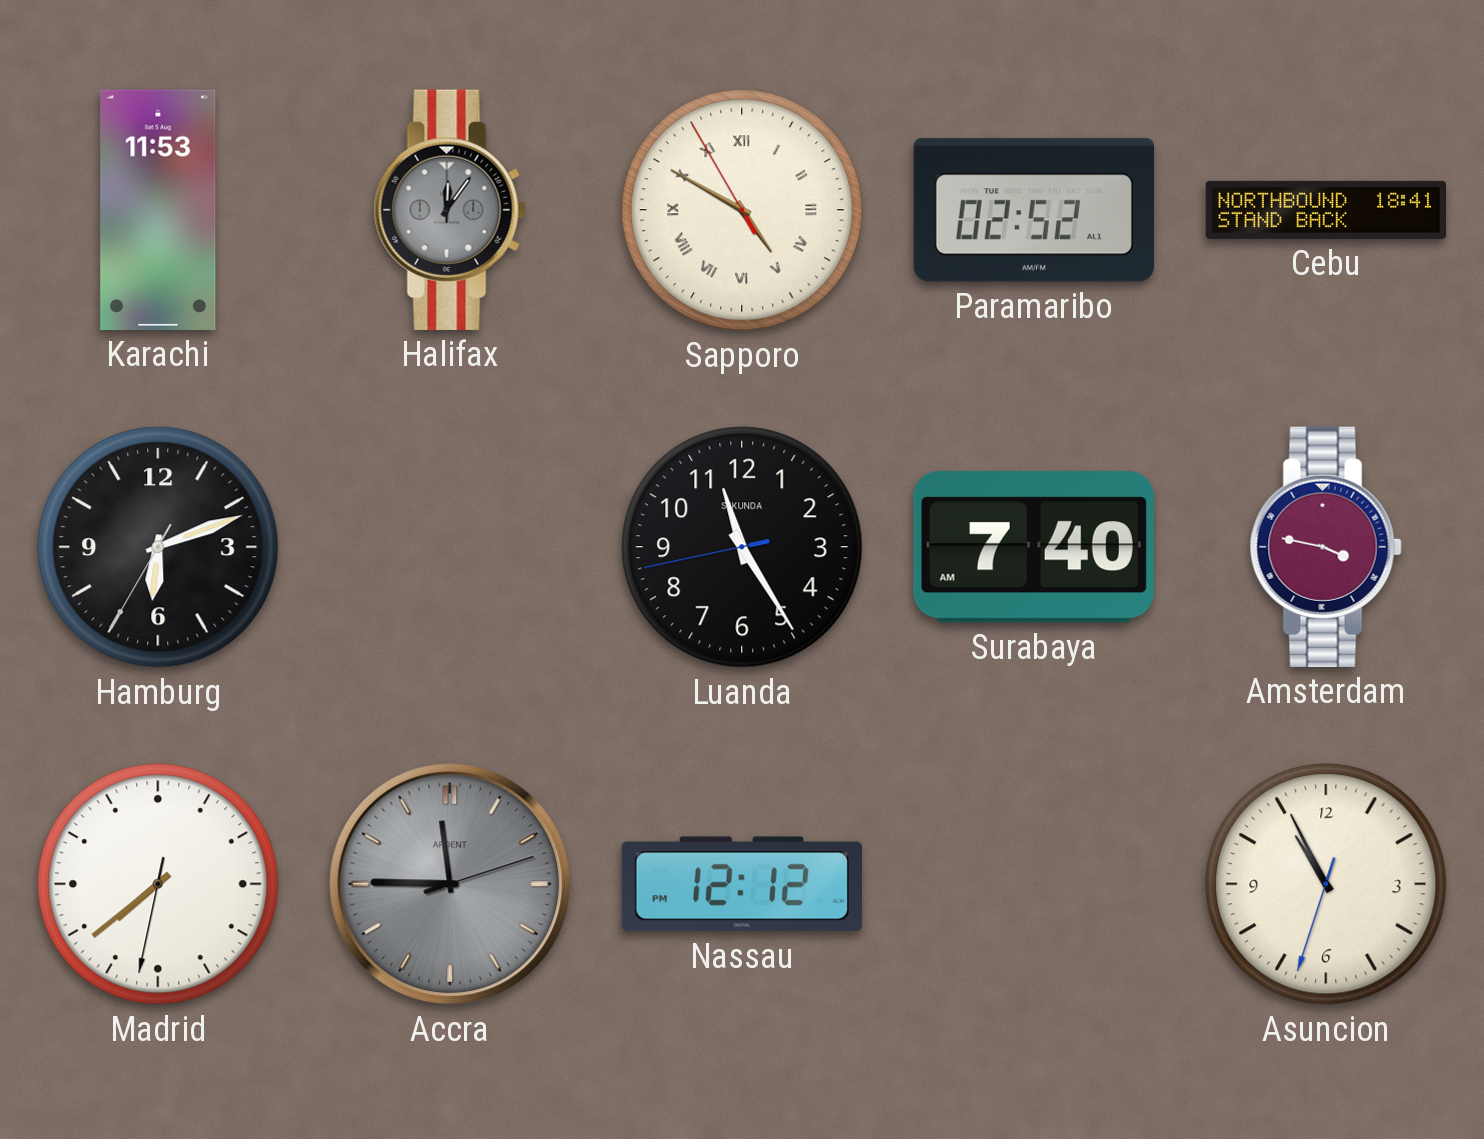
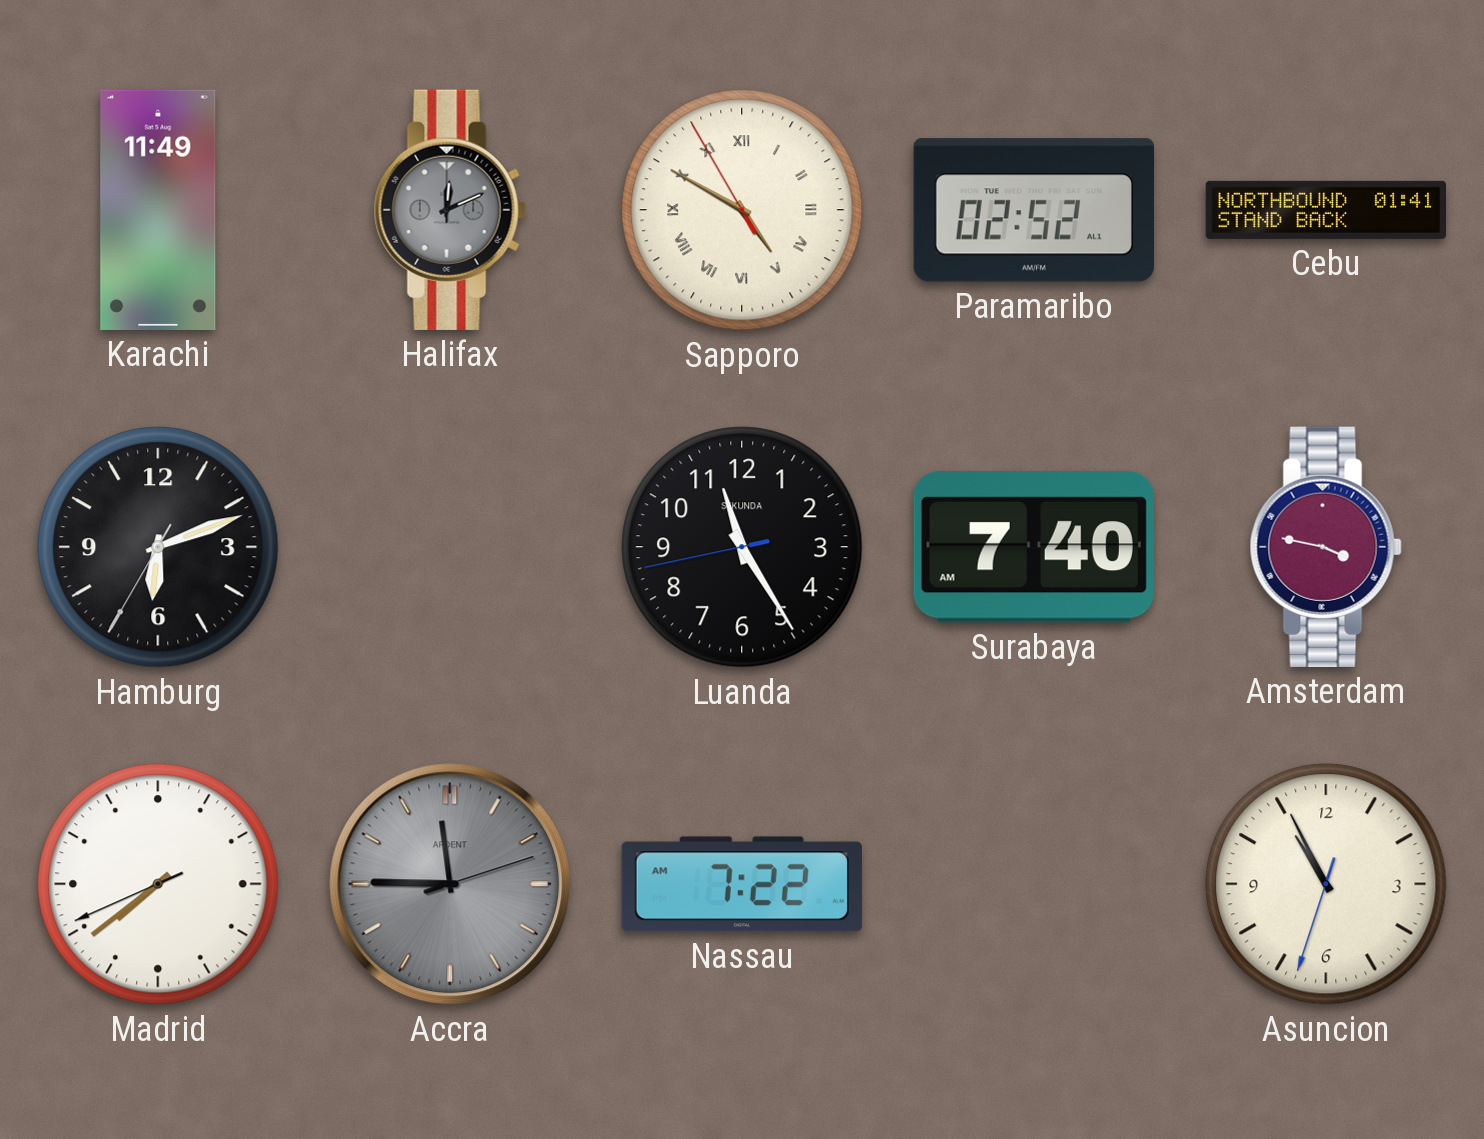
Karachi: 11:53 -> 11:49 (158, 210)
Halifax: 12:06 -> 12:11 (450, 210)
Cebu: 18:41 -> 01:41 (1325, 210)
Madrid: 7:38:32 -> 7:38:41 (158, 884)
Nassau: 12:12 -> 7:22 (742, 884)
